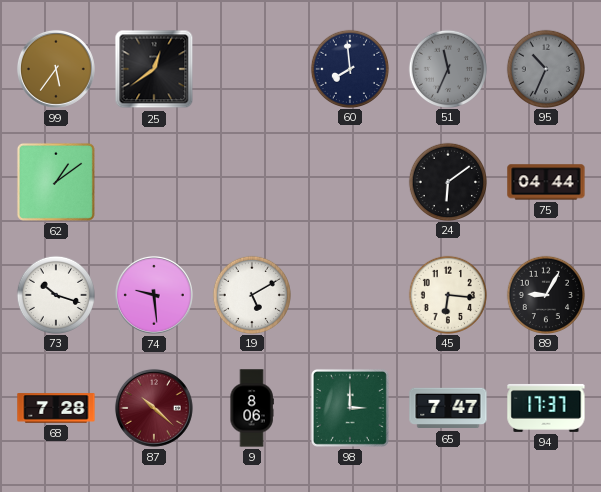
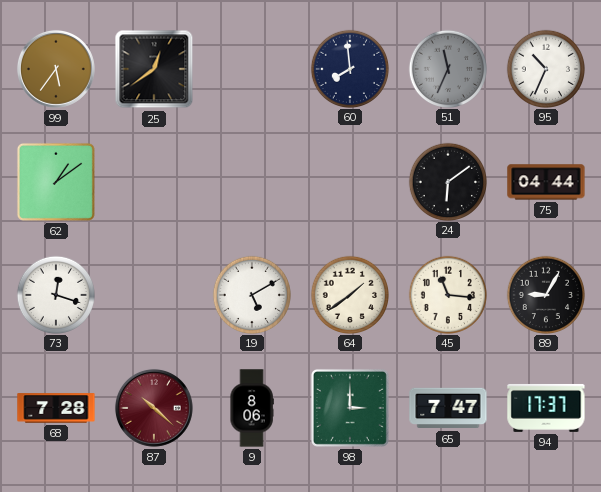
95 dial: grey -> white (545, 68)
73: 10:18 -> 12:18 (55, 294)
74: 9:29 -> none (154, 295)
64: none -> 1:39 (349, 294)
45: 6:16 -> 11:16 (447, 294)
